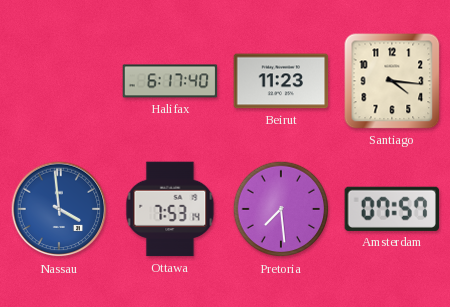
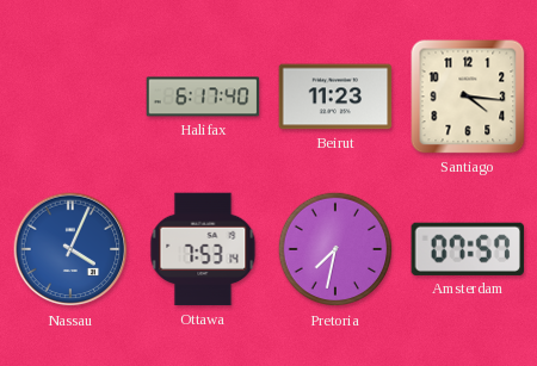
Nassau: 3:59 -> 4:04 (70, 249)
Pretoria: 7:29 -> 7:32 (335, 249)
